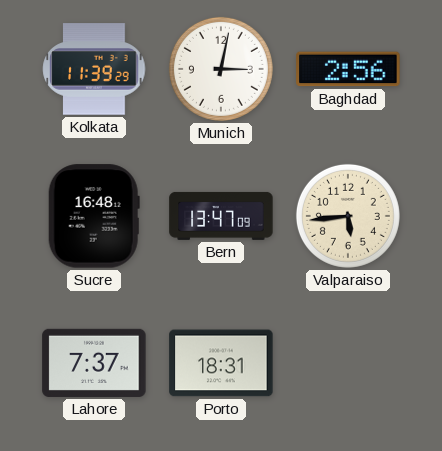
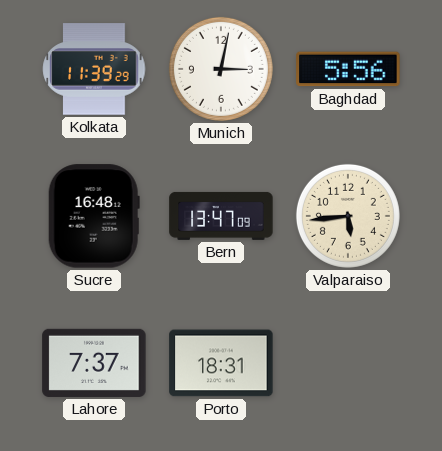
Baghdad: 2:56 -> 5:56 (348, 69)
